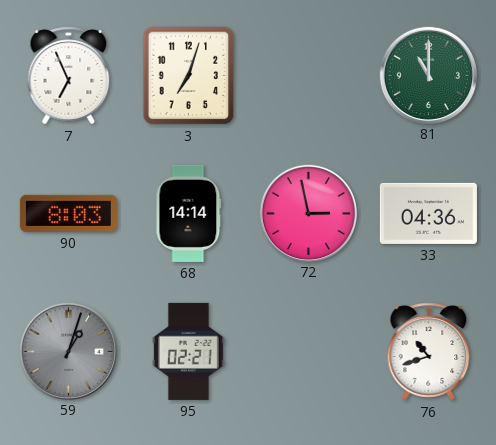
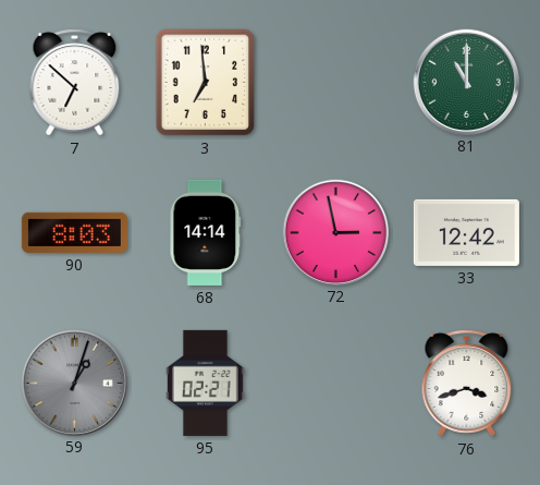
7: 6:56 -> 6:52 (75, 83)
3: 7:03 -> 6:59 (206, 83)
33: 04:36 -> 12:42 (466, 232)
76: 10:42 -> 3:42 (467, 384)
